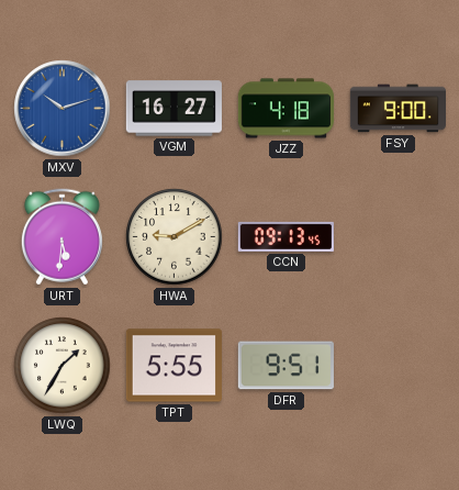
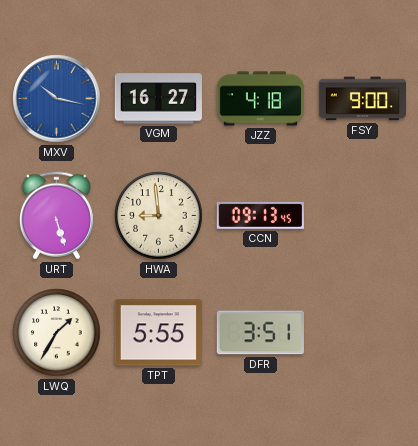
MXV: 10:12 -> 10:17 (57, 99)
URT: 5:31 -> 5:27 (56, 216)
HWA: 9:10 -> 8:59 (159, 216)
DFR: 9:51 -> 3:51 (260, 333)
